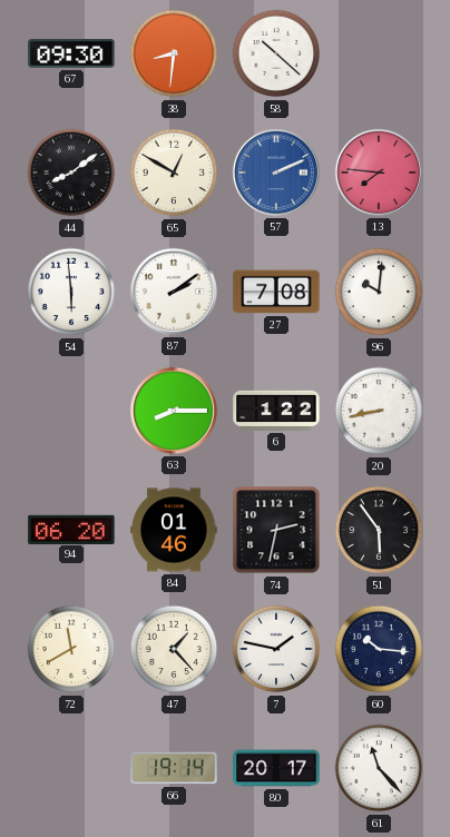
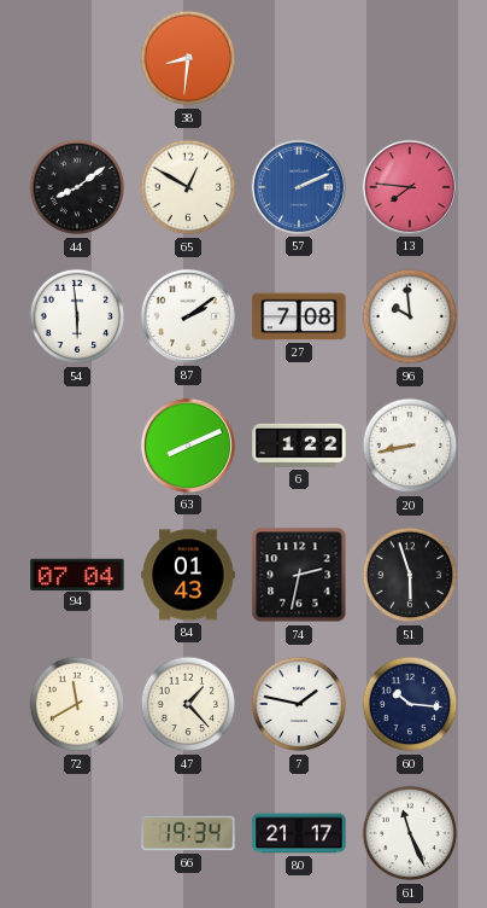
67: 09:30 -> none (71, 53)
58: 10:22 -> none (276, 53)
96: 10:01 -> 9:59 (410, 316)
63: 8:15 -> 8:11 (188, 446)
94: 06:20 -> 07:04 (77, 574)
84: 01:46 -> 01:43 (188, 575)
51: 5:54 -> 5:57 (410, 575)
66: 19:14 -> 19:34 (188, 833)
80: 20:17 -> 21:17 (299, 833)
61: 11:23 -> 11:26 (410, 833)
